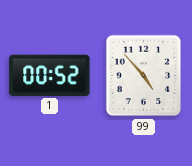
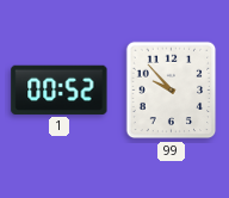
99: 4:53 -> 9:53 (172, 91)
